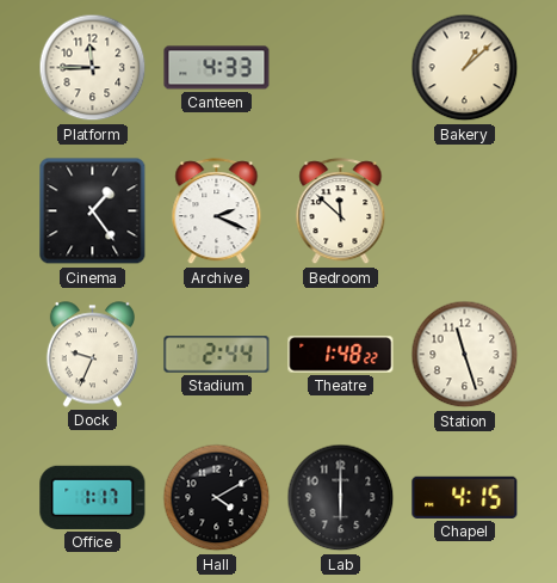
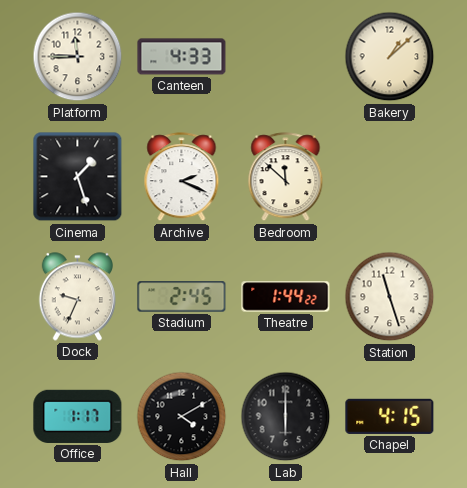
Cinema: 1:24 -> 1:27 (78, 177)
Stadium: 2:44 -> 2:45 (182, 297)
Theatre: 1:48 -> 1:44 (286, 297)
